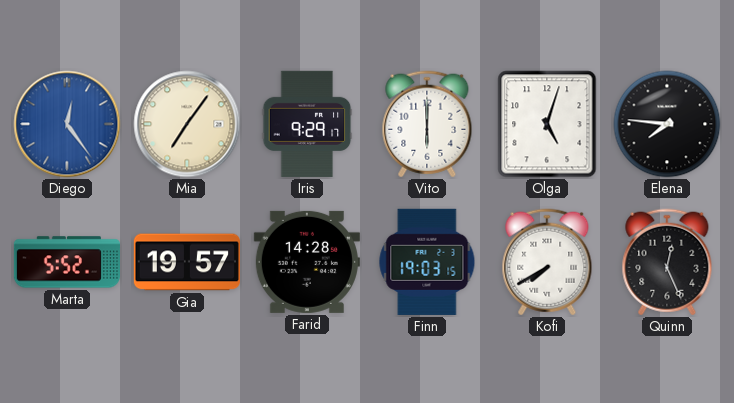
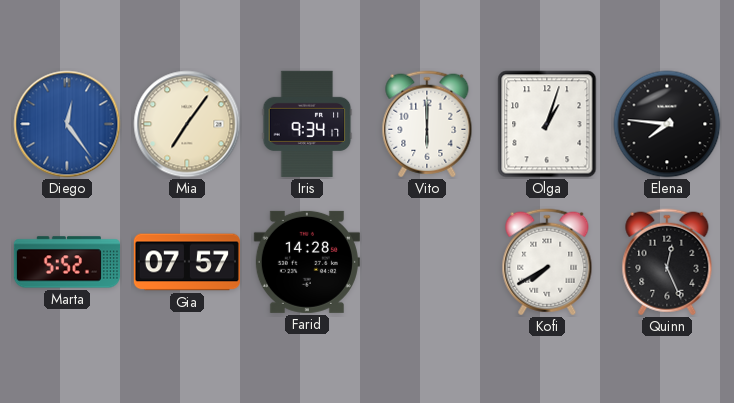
Iris: 9:29 -> 9:34 (307, 124)
Olga: 5:03 -> 1:03 (547, 124)
Gia: 19:57 -> 07:57 (187, 262)
Finn: 19:03 -> none (427, 262)
